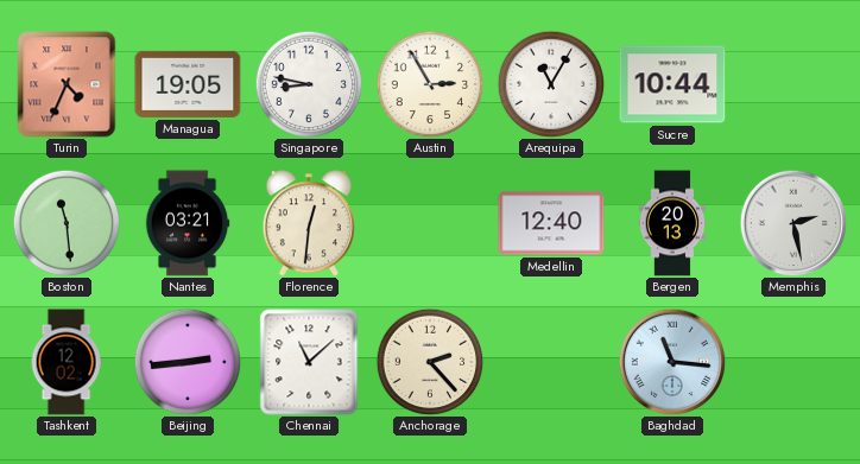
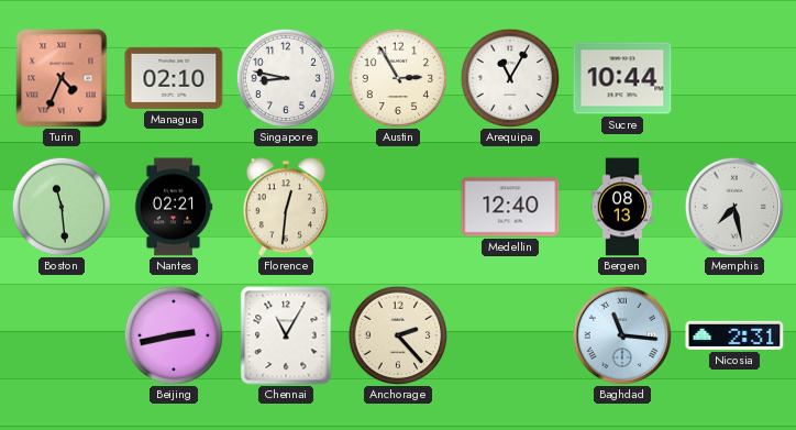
Managua: 19:05 -> 02:10 (174, 78)
Nantes: 03:21 -> 02:21 (174, 207)
Bergen: 20:13 -> 08:13 (622, 207)
Memphis: 2:28 -> 7:28 (734, 207)
Tashkent: 12:02 -> none (67, 362)
Beijing: 2:44 -> 2:43 (174, 335)
Chennai: 11:08 -> 11:05 (286, 335)
Nicosia: none -> 2:31 (734, 335)
